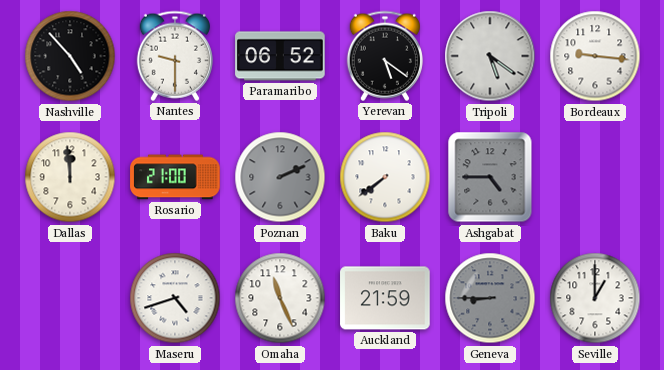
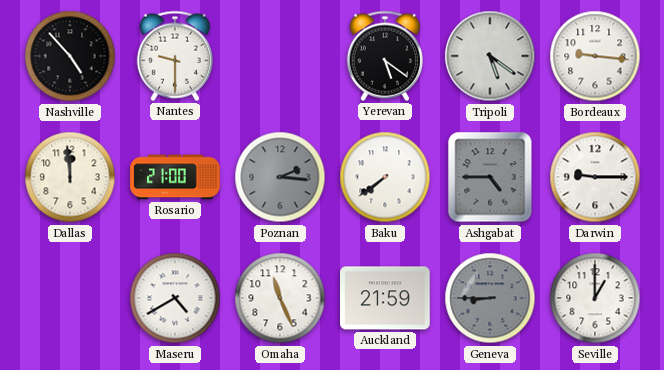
Paramaribo: 06:52 -> none (280, 56)
Poznan: 2:11 -> 2:16 (280, 177)
Darwin: none -> 9:15 (595, 177)
Maseru: 4:42 -> 4:40 (175, 298)
